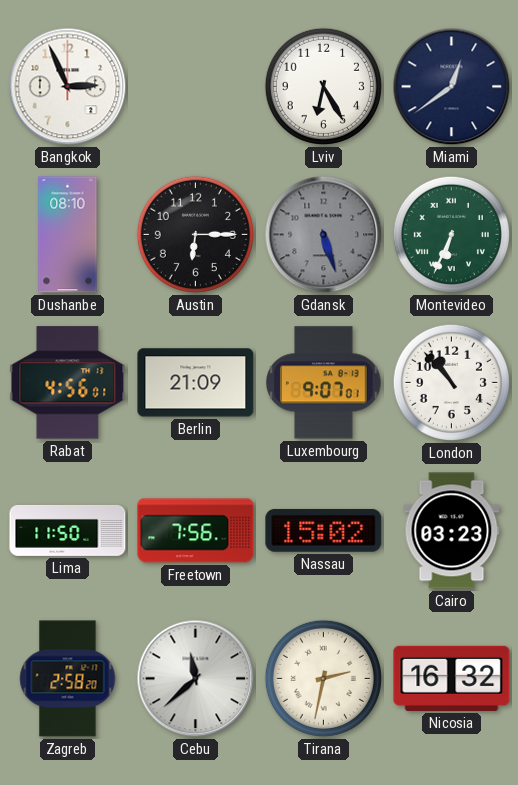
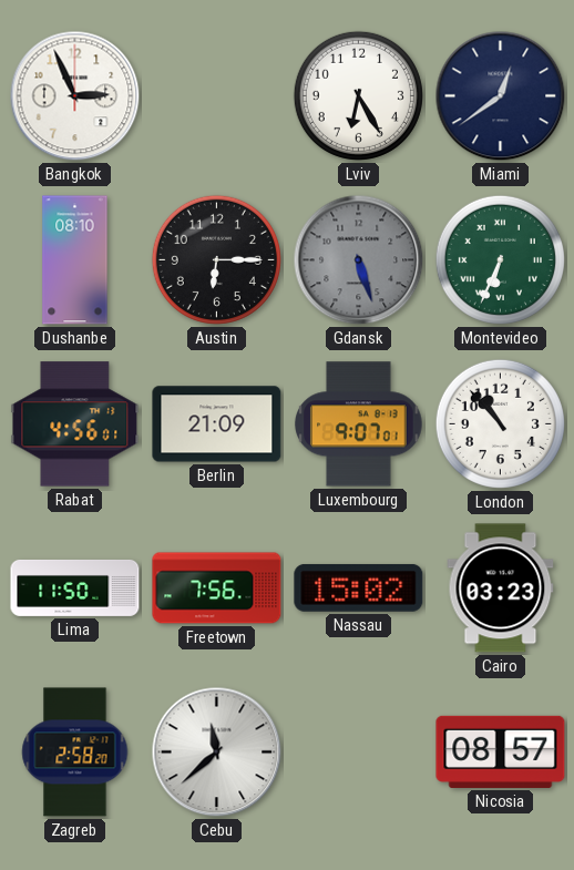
Tirana: 2:32 -> none (323, 678)
Nicosia: 16:32 -> 08:57 (501, 751)
